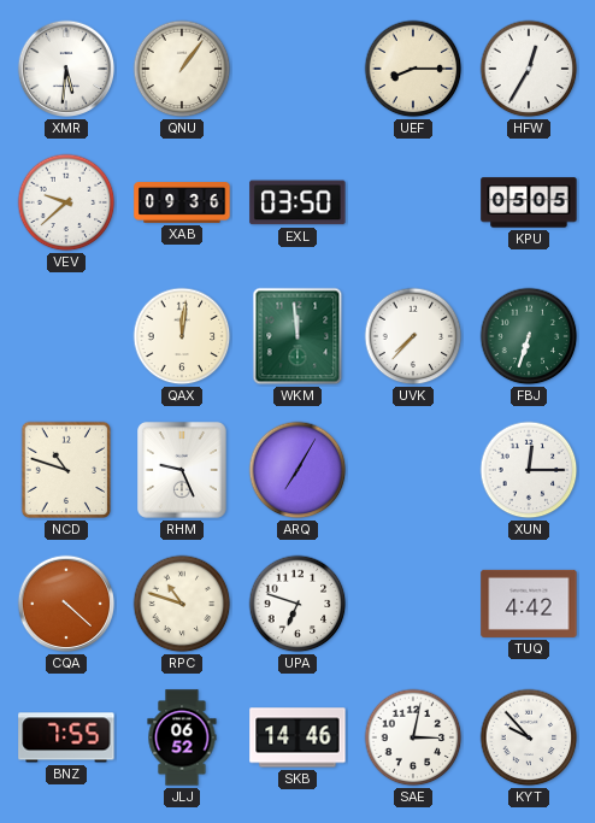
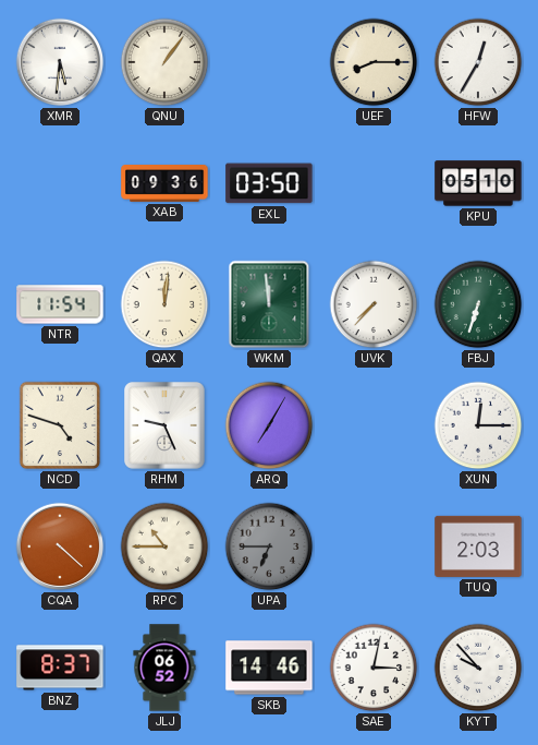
VEV: 9:38 -> none (66, 202)
KPU: 05:05 -> 05:10 (478, 183)
NTR: none -> 11:54 (60, 304)
NCD: 10:48 -> 4:48 (60, 425)
RPC: 10:48 -> 10:45 (164, 546)
UPA: 6:48 -> 6:45 (269, 546)
UPA dial: white -> grey (269, 546)
TUQ: 4:42 -> 2:03 (478, 546)
BNZ: 7:55 -> 8:37 (60, 668)
